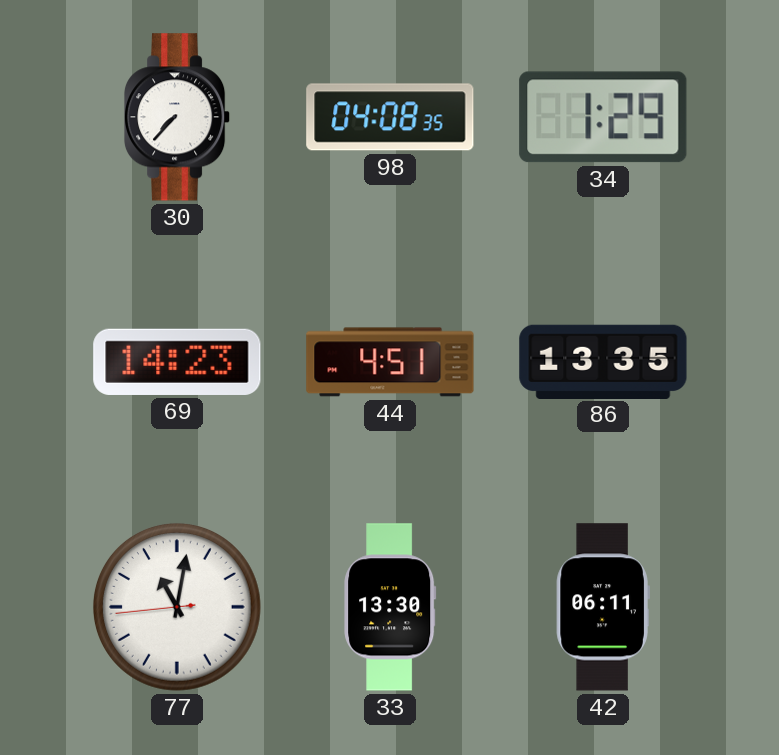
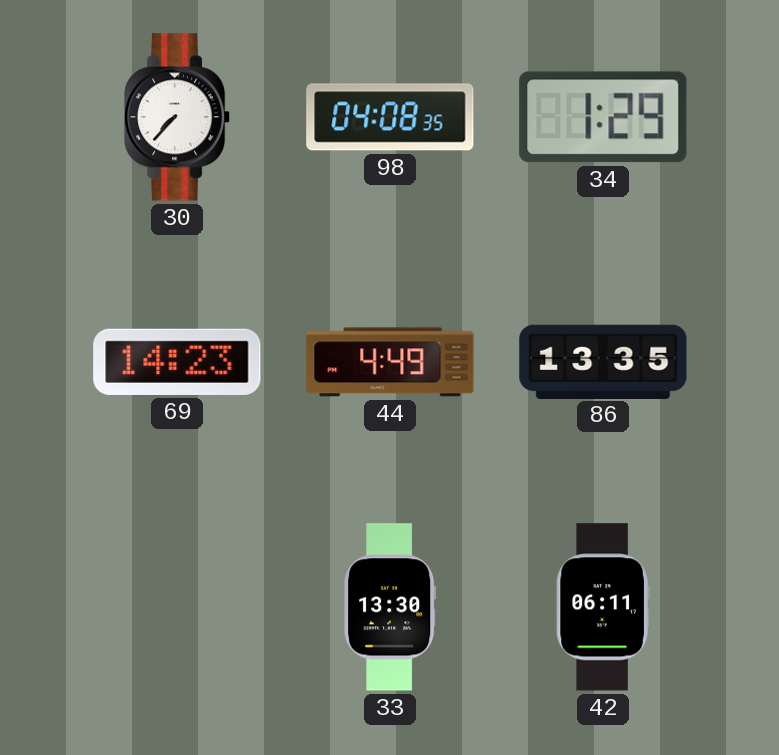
44: 4:51 -> 4:49 (390, 362)
77: 11:01 -> none (177, 607)
